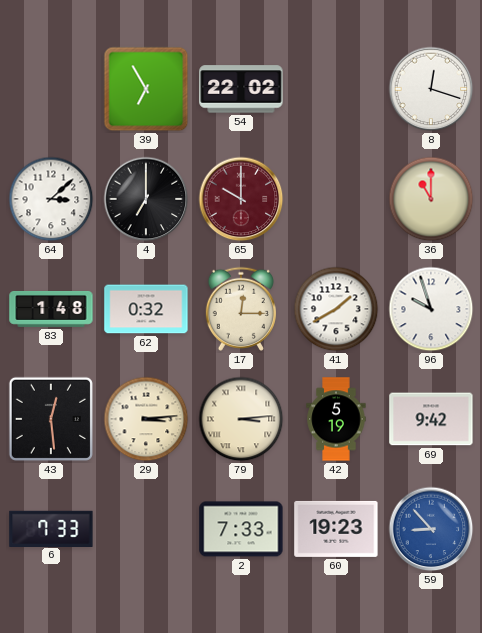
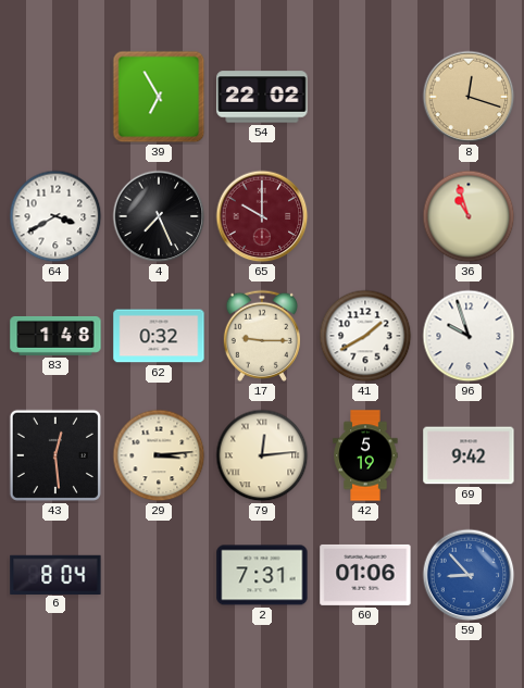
8 dial: white -> champagne (469, 97)
64: 3:08 -> 3:40 (55, 216)
4: 7:00 -> 7:26 (159, 216)
36: 11:00 -> 10:57 (469, 216)
17: 12:15 -> 9:15 (262, 336)
79: 3:14 -> 12:14 (262, 455)
6: 7:33 -> 8:04 (55, 574)
2: 7:33 -> 7:31 (262, 575)
60: 19:23 -> 01:06 (365, 575)
